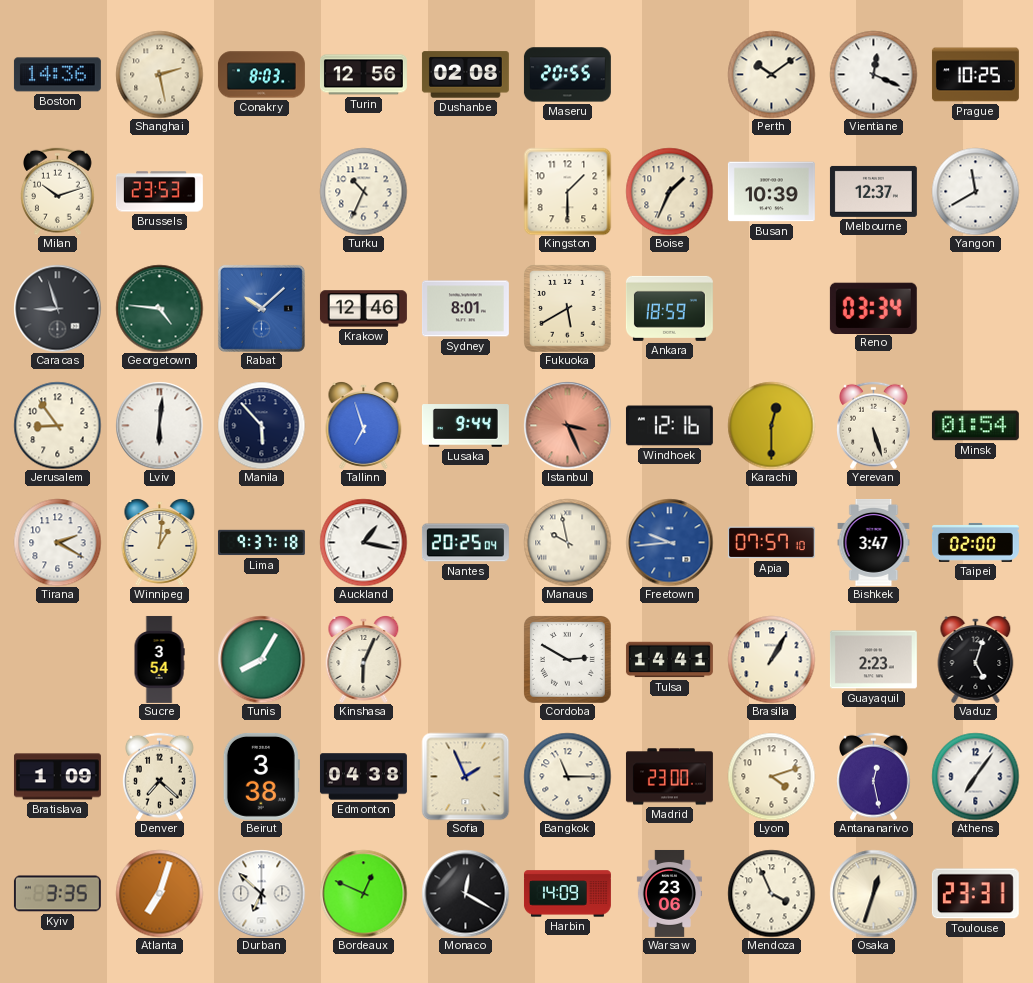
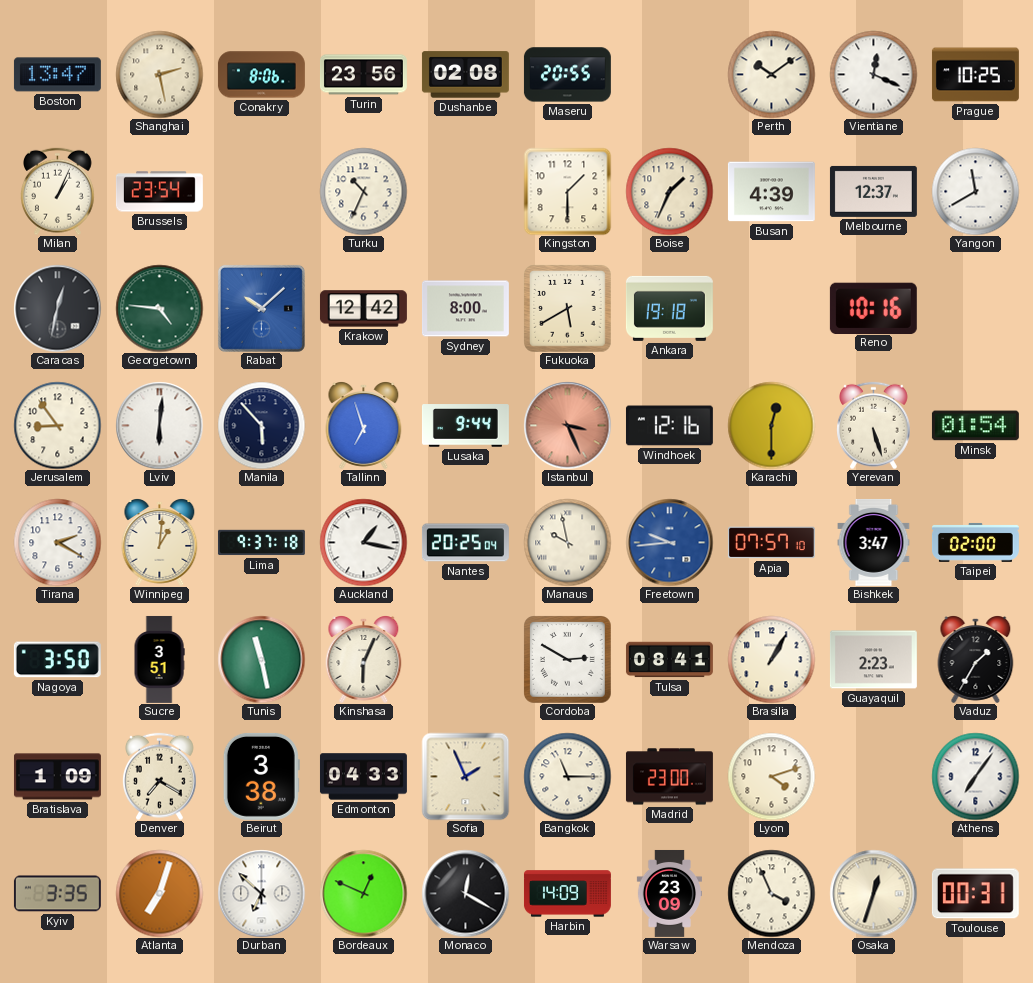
Boston: 14:36 -> 13:47 (57, 75)
Conakry: 8:03 -> 8:06 (261, 75)
Turin: 12:56 -> 23:56 (363, 75)
Milan: 10:12 -> 1:04 (58, 191)
Brussels: 23:53 -> 23:54 (159, 192)
Busan: 10:39 -> 4:39 (771, 192)
Caracas: 8:57 -> 12:32 (57, 308)
Krakow: 12:46 -> 12:42 (363, 309)
Sydney: 8:01 -> 8:00 (465, 309)
Ankara: 18:59 -> 19:18 (669, 308)
Reno: 03:34 -> 10:16 (873, 308)
Nagoya: none -> 3:50 (57, 660)
Sucre: 3:54 -> 3:51 (159, 659)
Tunis: 8:05 -> 11:28 (261, 659)
Tulsa: 14:41 -> 08:41 (669, 660)
Vaduz: 5:03 -> 1:35 (976, 659)
Denver: 7:22 -> 7:20 (160, 776)
Edmonton: 04:38 -> 04:33 (363, 777)
Antananarivo: 12:28 -> none (874, 776)
Warsaw: 23:06 -> 23:09 (670, 893)
Toulouse: 23:31 -> 00:31 (975, 894)
